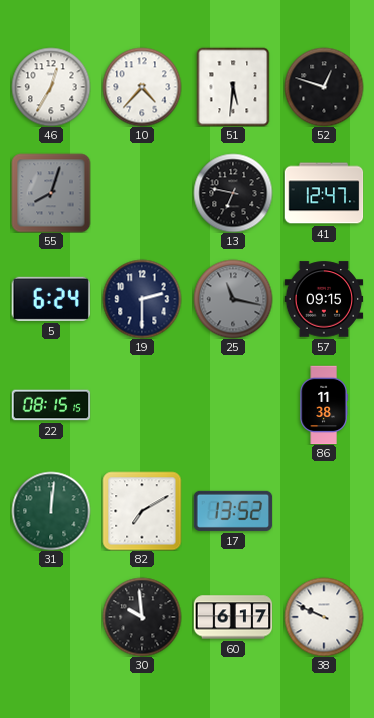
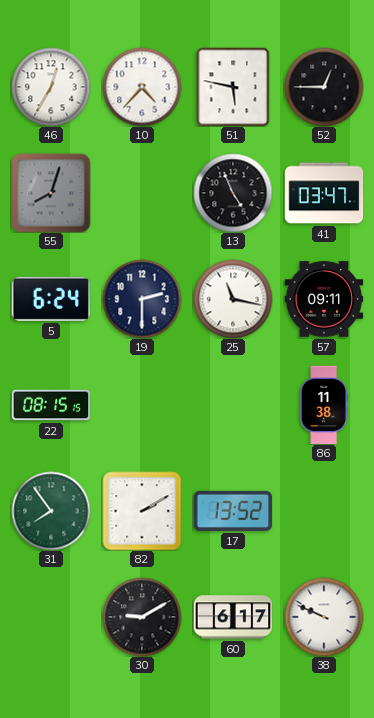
51: 5:31 -> 5:47 (233, 87)
52: 12:48 -> 12:45 (324, 87)
13: 6:47 -> 4:56 (233, 193)
41: 12:47 -> 03:47 (324, 193)
25 dial: grey -> white (233, 299)
57: 09:15 -> 09:11 (324, 299)
31: 12:01 -> 7:54 (51, 511)
82: 7:10 -> 2:10 (142, 511)
30: 9:59 -> 9:10 (142, 617)
